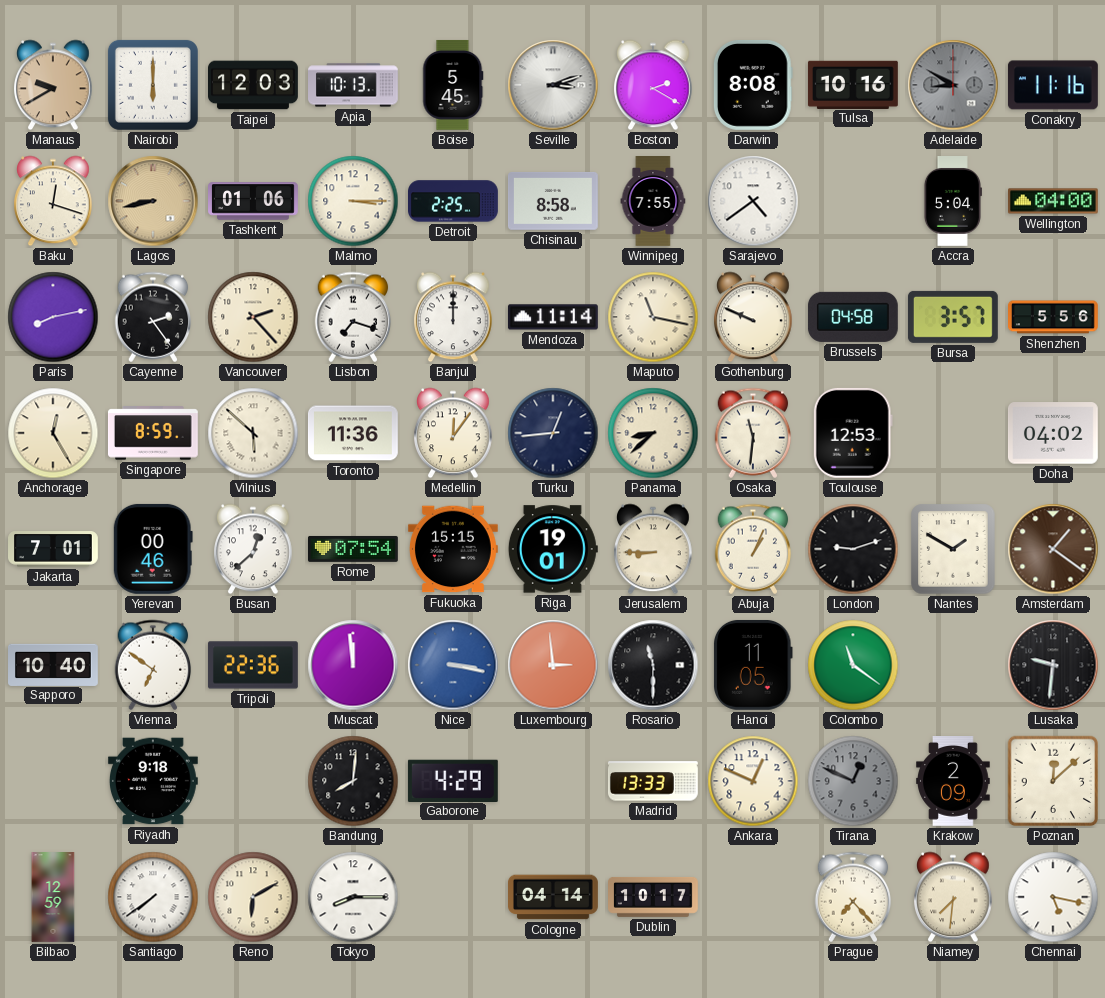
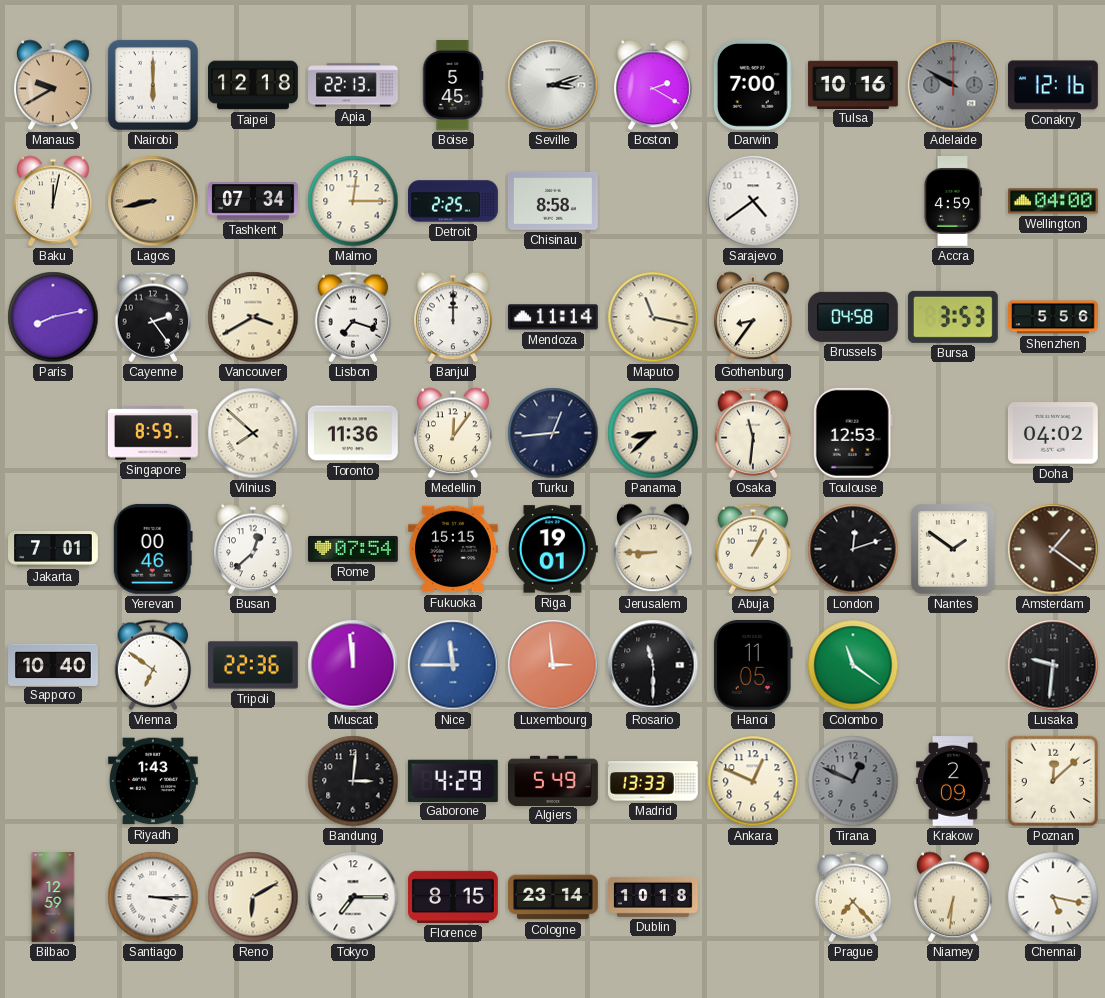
Taipei: 12:03 -> 12:18 (254, 85)
Apia: 10:13 -> 22:13 (354, 85)
Darwin: 8:08 -> 7:00 (753, 85)
Adelaide: 8:50 -> 9:50 (953, 85)
Conakry: 11:16 -> 12:16 (1053, 85)
Baku: 12:18 -> 12:02 (54, 201)
Tashkent: 01:06 -> 07:34 (254, 201)
Malmo: 3:15 -> 12:15 (353, 201)
Winnipeg: 7:55 -> none (653, 202)
Accra: 5:04 -> 4:59 (952, 202)
Vancouver: 2:23 -> 3:40 (253, 317)
Gothenburg: 9:49 -> 8:36 (754, 317)
Bursa: 3:57 -> 3:53 (953, 317)
Anchorage: 12:25 -> none (53, 433)
Vilnius: 5:52 -> 7:52 (253, 433)
London: 9:12 -> 12:12 (853, 549)
Nantes: 1:50 -> 1:51 (953, 549)
Nice: 3:17 -> 11:45 (453, 665)
Riyadh: 9:18 -> 1:43 (153, 781)
Bandung: 8:01 -> 3:01 (353, 781)
Algiers: none -> 5:49 (554, 780)
Santiago: 7:39 -> 3:15 (153, 897)
Tokyo: 8:15 -> 7:15 (353, 897)
Florence: none -> 8:15 (454, 897)
Cologne: 04:14 -> 23:14 (554, 897)
Dublin: 10:17 -> 10:18 (654, 897)
Niamey: 7:31 -> 6:31 (954, 897)
